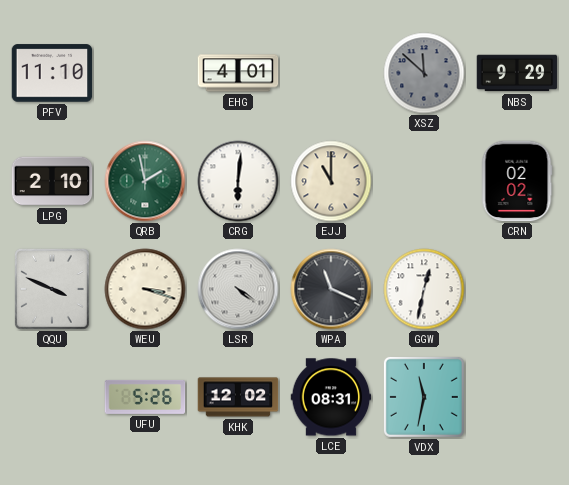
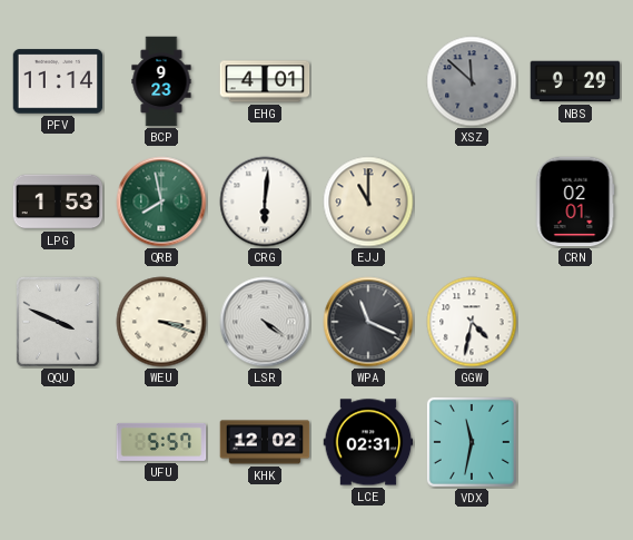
PFV: 11:10 -> 11:14 (58, 81)
BCP: none -> 9:23 (161, 81)
LPG: 2:10 -> 1:53 (58, 202)
QRB: 1:58 -> 7:58 (161, 202)
CRN: 02:02 -> 02:01 (575, 202)
GGW: 12:32 -> 4:32 (472, 322)
UFU: 5:26 -> 5:57 (161, 442)
LCE: 08:31 -> 02:31 (368, 442)
